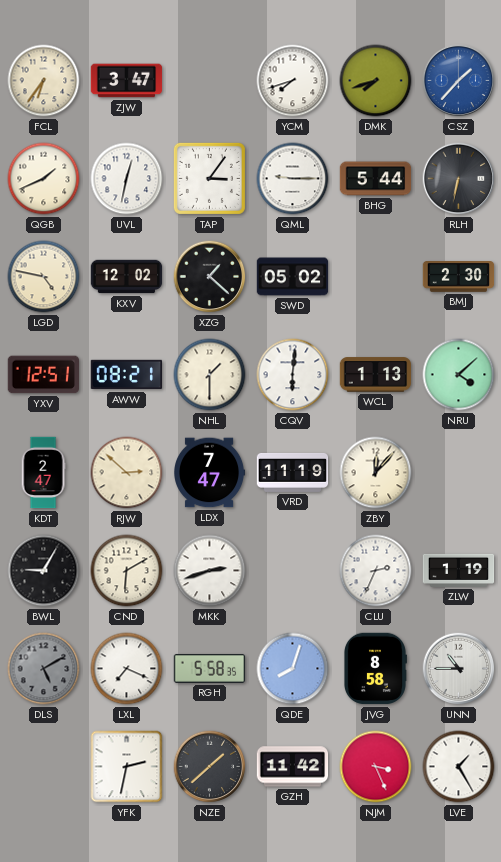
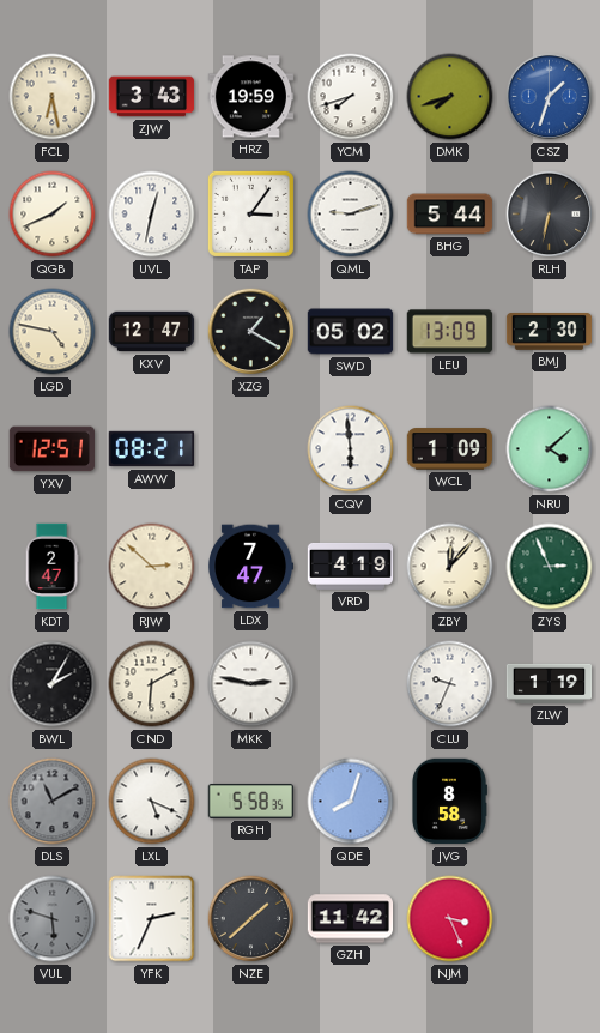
FCL: 6:36 -> 6:28 (53, 97)
ZJW: 3:47 -> 3:43 (152, 97)
HRZ: none -> 19:59 (251, 97)
CSZ: 1:37 -> 1:33 (550, 97)
QML: 9:15 -> 9:12 (351, 215)
KXV: 12:02 -> 12:47 (152, 332)
XZG: 1:22 -> 1:20 (251, 332)
LEU: none -> 13:09 (450, 332)
NHL: 1:30 -> none (210, 375)
CQV: 6:01 -> 5:59 (351, 449)
WCL: 1:13 -> 1:09 (450, 449)
VRD: 11:19 -> 4:19 (351, 566)
ZYS: none -> 2:56 (550, 567)
BWL: 9:05 -> 2:05 (53, 684)
MKK: 2:42 -> 2:47 (251, 684)
CLU: 2:34 -> 9:34 (450, 684)
DLS: 5:10 -> 11:10 (53, 802)
LXL: 7:19 -> 5:19 (152, 802)
UNN: 10:45 -> none (459, 669)
VUL: none -> 5:48 (53, 919)
YFK: 2:32 -> 2:34 (152, 919)
LVE: 1:25 -> none (459, 767)
